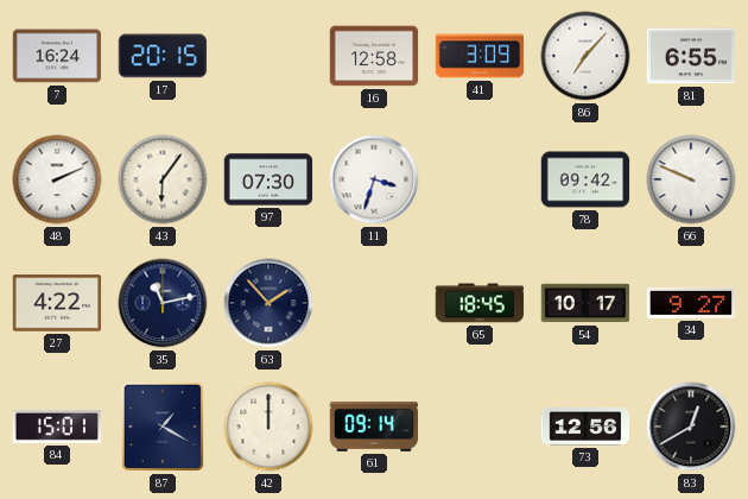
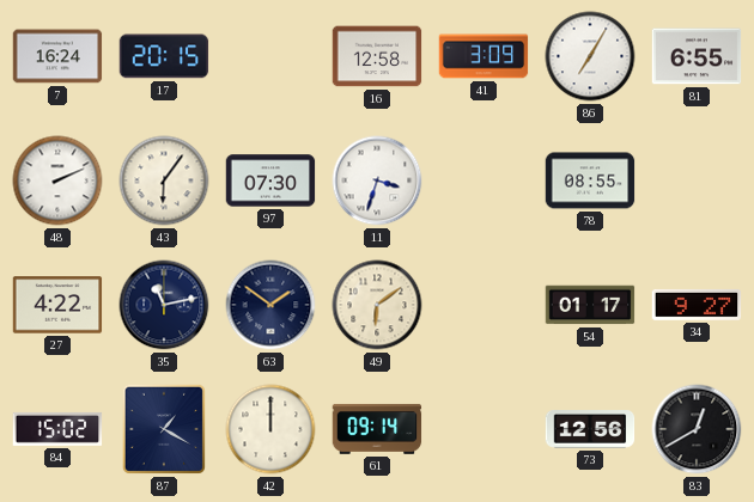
86: 7:07 -> 7:05 (590, 56)
78: 09:42 -> 08:55 (590, 180)
66: 9:49 -> none (691, 179)
63: 1:53 -> 1:51 (270, 305)
49: none -> 6:09 (377, 305)
65: 18:45 -> none (480, 303)
54: 10:17 -> 01:17 (590, 305)
84: 15:01 -> 15:02 (57, 429)
